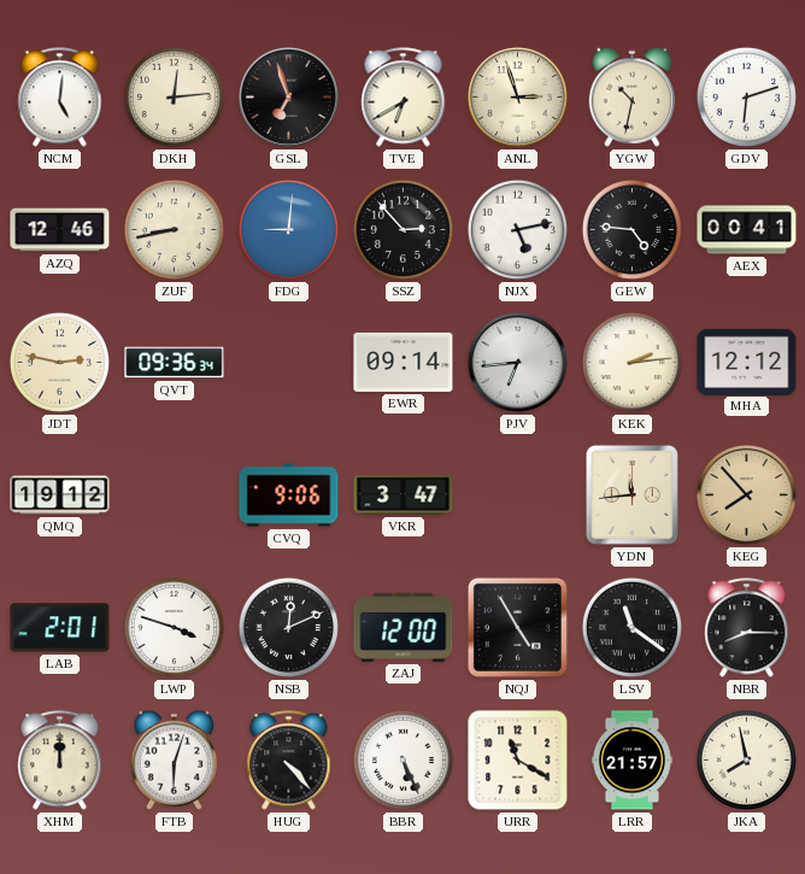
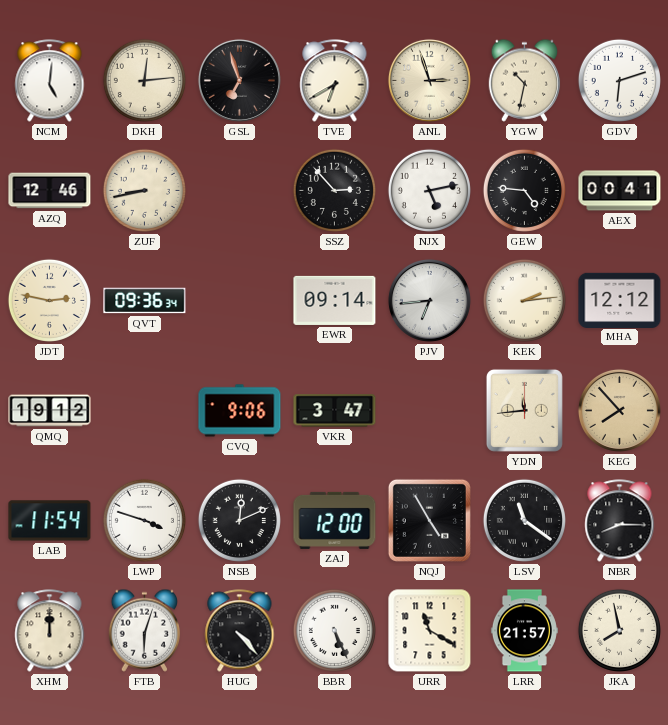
FDG: 9:01 -> none (288, 229)
LAB: 2:01 -> 11:54 (50, 521)
